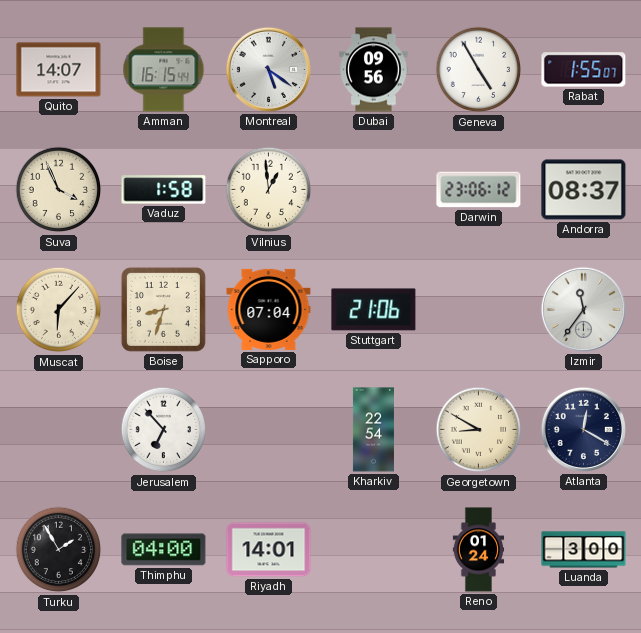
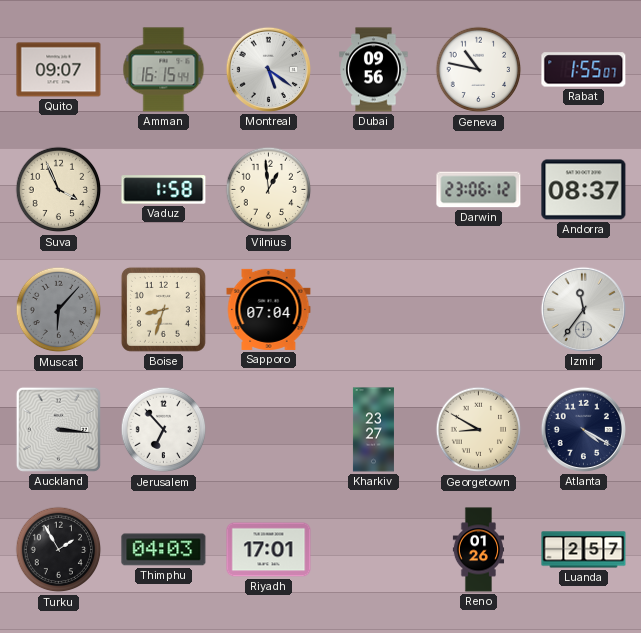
Quito: 14:07 -> 09:07 (59, 70)
Geneva: 4:55 -> 10:47 (479, 70)
Muscat dial: cream -> grey (59, 310)
Stuttgart: 21:06 -> none (374, 310)
Auckland: none -> 3:16 (58, 429)
Kharkiv: 22:54 -> 23:27 (373, 430)
Atlanta: 12:20 -> 4:20 (583, 429)
Thimphu: 04:00 -> 04:03 (164, 550)
Riyadh: 14:01 -> 17:01 (269, 550)
Reno: 01:24 -> 01:26 (479, 550)
Luanda: 3:00 -> 2:57 (584, 550)
